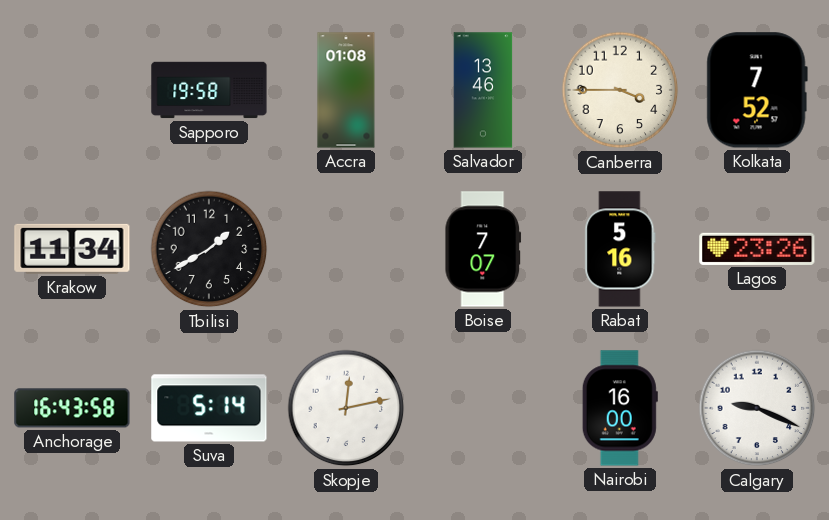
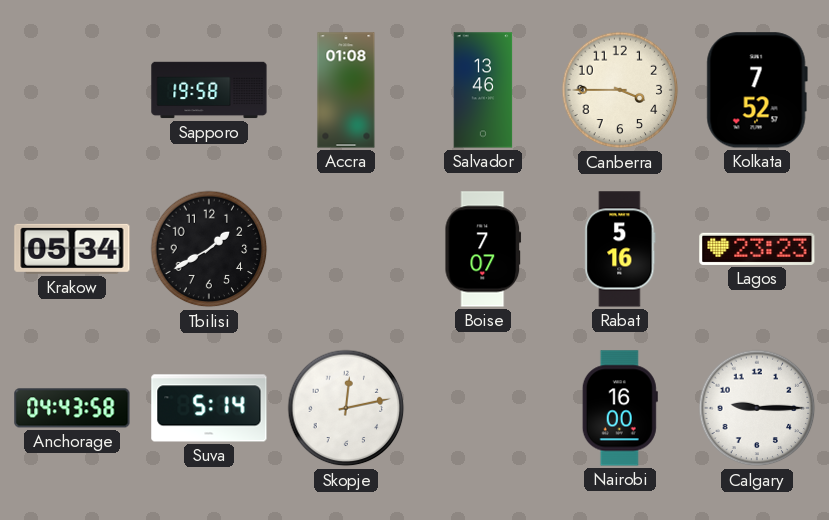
Krakow: 11:34 -> 05:34 (72, 249)
Lagos: 23:26 -> 23:23 (757, 249)
Anchorage: 16:43 -> 04:43 (72, 408)
Calgary: 9:19 -> 9:15 (757, 408)
